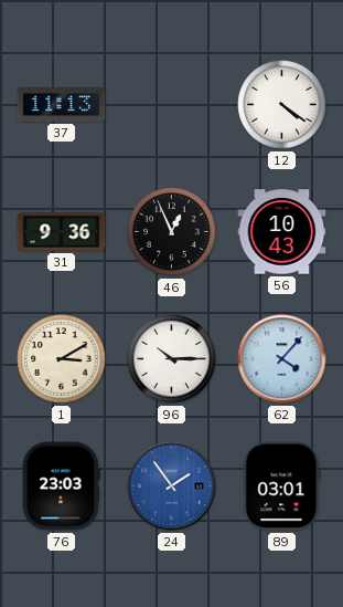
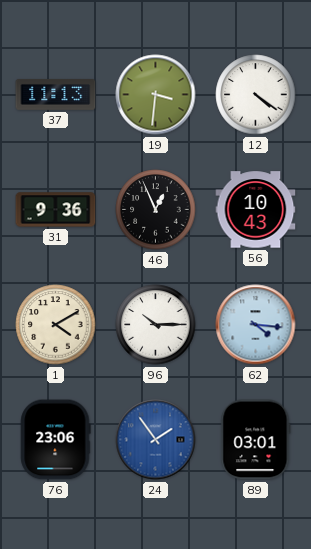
19: none -> 3:31 (156, 95)
1: 3:10 -> 4:10 (56, 325)
62: 4:07 -> 4:16 (256, 325)
76: 23:03 -> 23:06 (56, 440)
